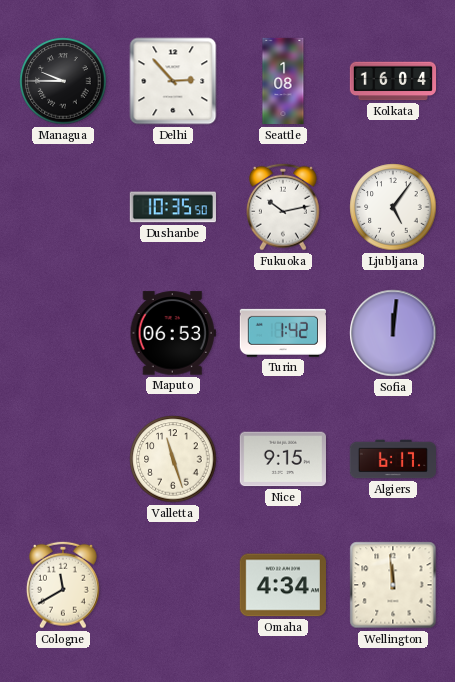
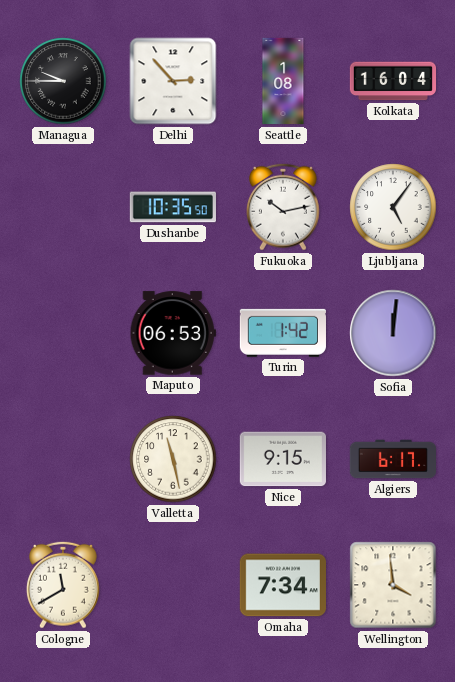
Valletta: 11:27 -> 11:28 (173, 459)
Omaha: 4:34 -> 7:34 (283, 585)
Wellington: 11:59 -> 3:59 (393, 585)
